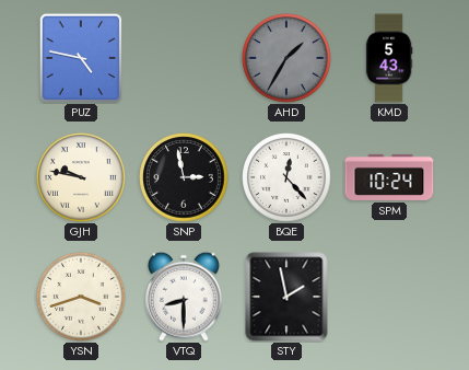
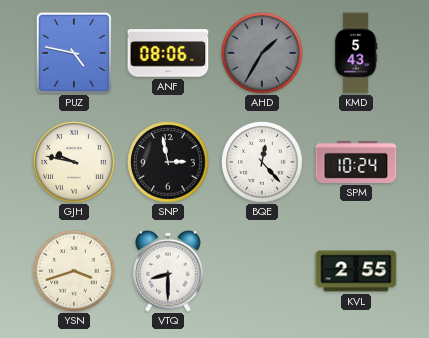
ANF: none -> 08:06 (168, 53)
STY: 1:58 -> none (286, 297)
KVL: none -> 2:55 (356, 271)
